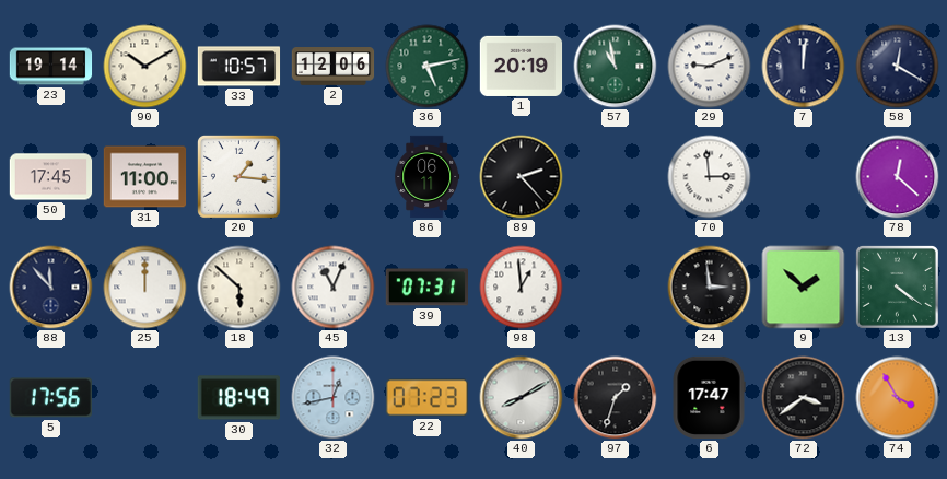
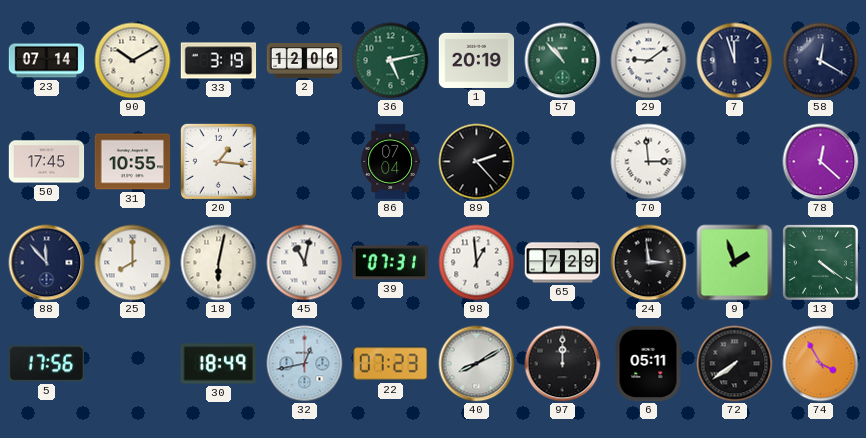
23: 19:14 -> 07:14 (47, 61)
33: 10:57 -> 3:19 (219, 61)
57: 10:58 -> 10:53 (563, 61)
29: 9:11 -> 9:09 (649, 61)
7: 12:01 -> 11:57 (735, 61)
31: 11:00 -> 10:55 (133, 162)
86: 06:11 -> 07:04 (391, 162)
25: 12:00 -> 8:00 (133, 263)
18: 5:52 -> 6:02 (219, 263)
45: 11:04 -> 11:02 (305, 263)
65: none -> 7:29 (563, 263)
9: 1:52 -> 1:57 (735, 263)
97: 1:33 -> 12:00 (563, 364)
6: 17:47 -> 05:11 (648, 364)
72: 3:39 -> 7:39 (735, 364)
